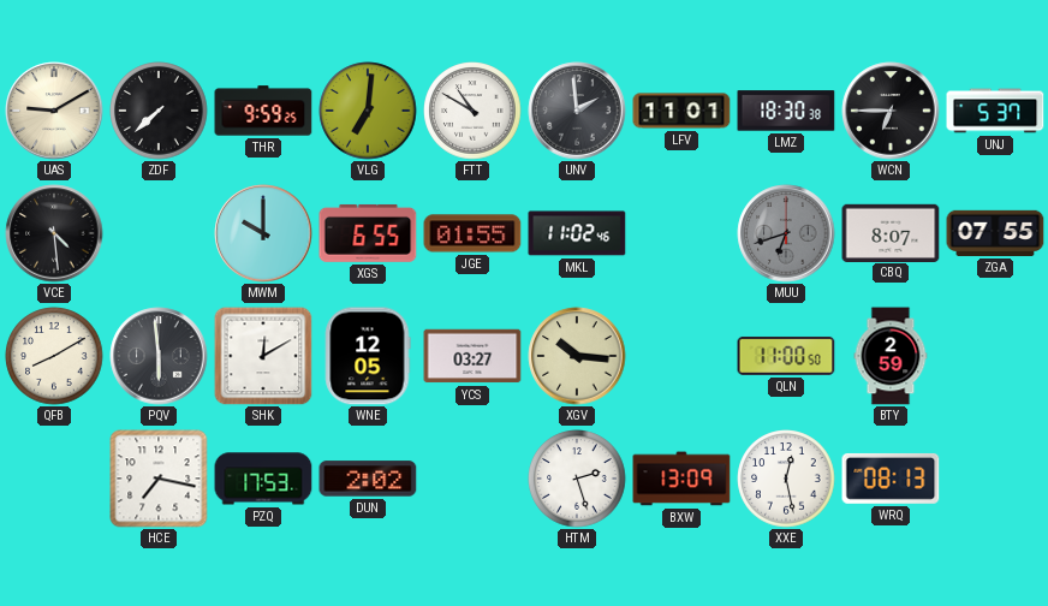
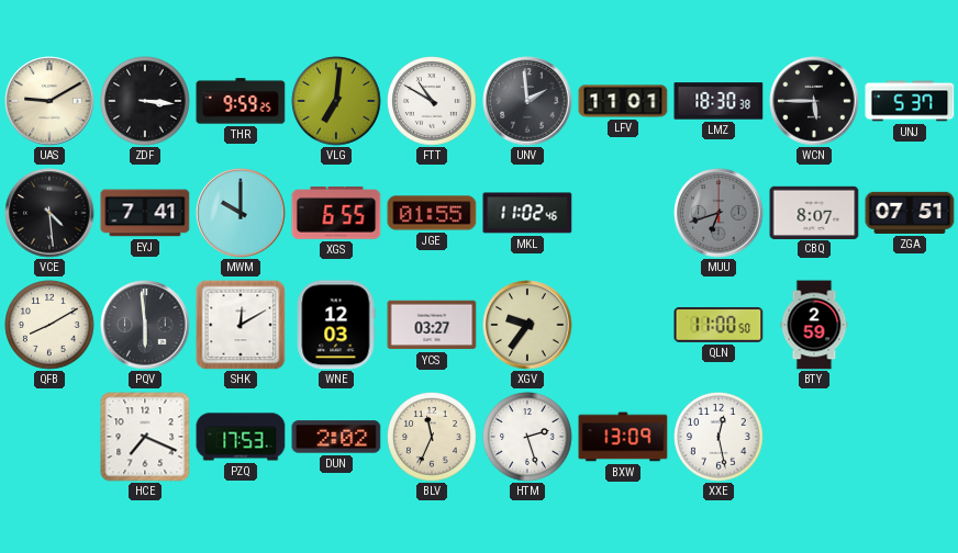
ZDF: 7:38 -> 3:16 (145, 101)
WCN: 6:45 -> 5:45 (814, 101)
EYJ: none -> 7:41 (145, 213)
ZGA: 07:55 -> 07:51 (910, 213)
WNE: 12:05 -> 12:03 (336, 325)
XGV: 10:16 -> 9:36 (527, 325)
HCE: 7:17 -> 7:19 (145, 437)
BLV: none -> 11:34 (432, 437)
WRQ: 08:13 -> none (891, 479)
